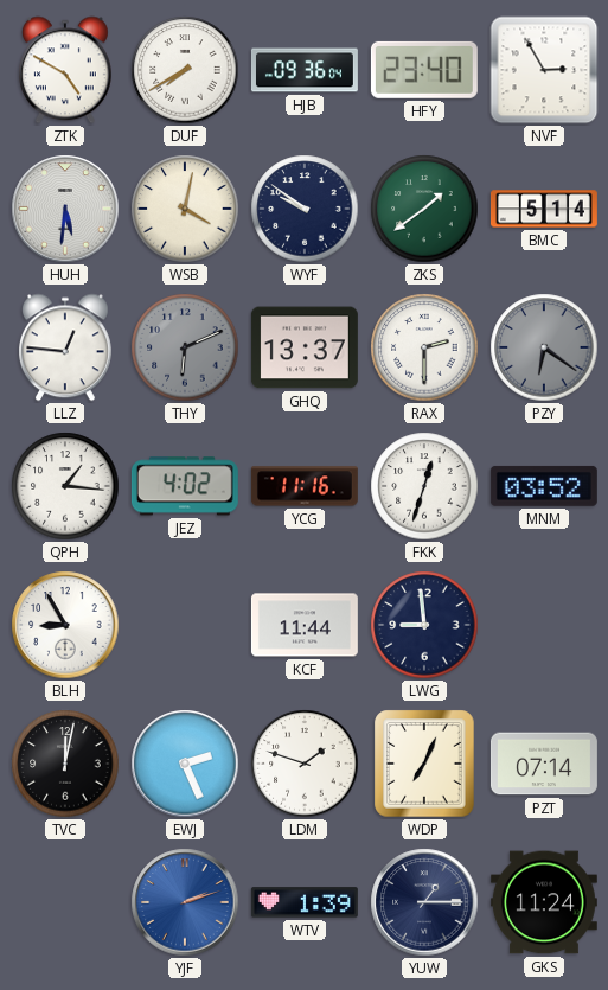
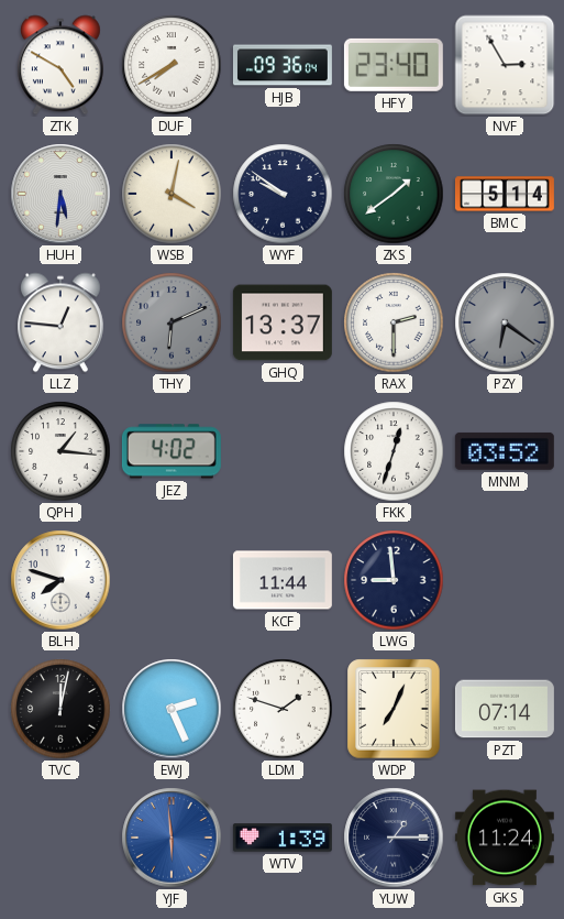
YCG: 11:16 -> none (305, 486)
BLH: 8:55 -> 7:48 (60, 580)
YJF: 2:12 -> 5:59 (172, 838)
